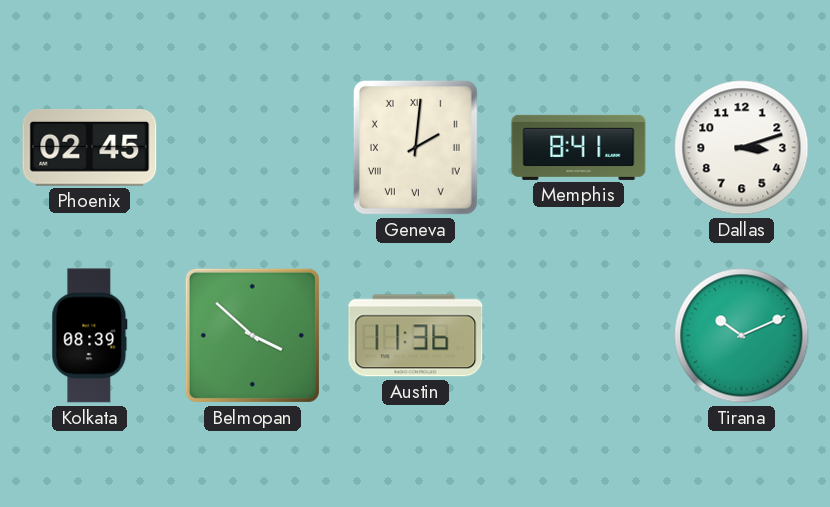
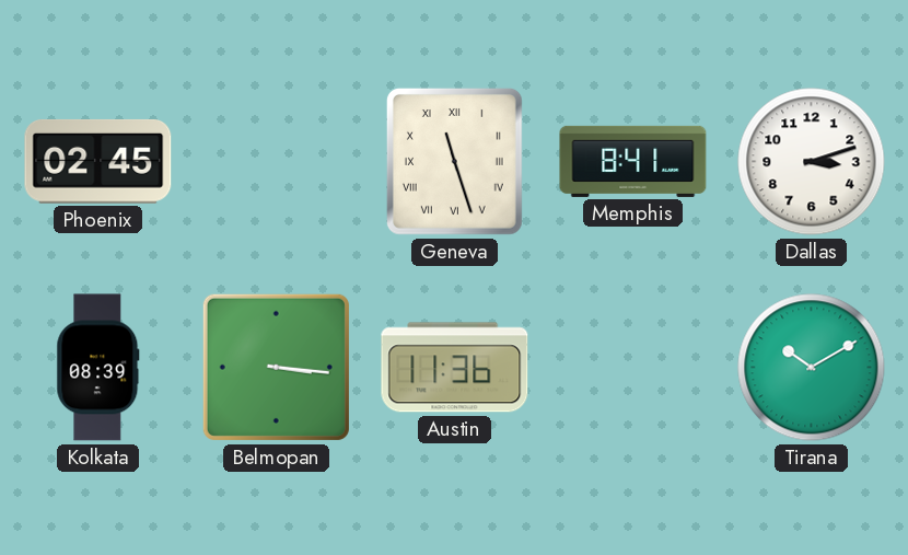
Geneva: 2:01 -> 11:27 (454, 161)
Belmopan: 3:52 -> 3:16 (276, 367)
Tirana: 10:11 -> 10:10 (812, 368)
